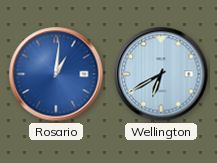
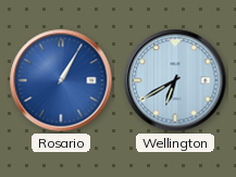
Rosario: 1:01 -> 1:05 (61, 80)
